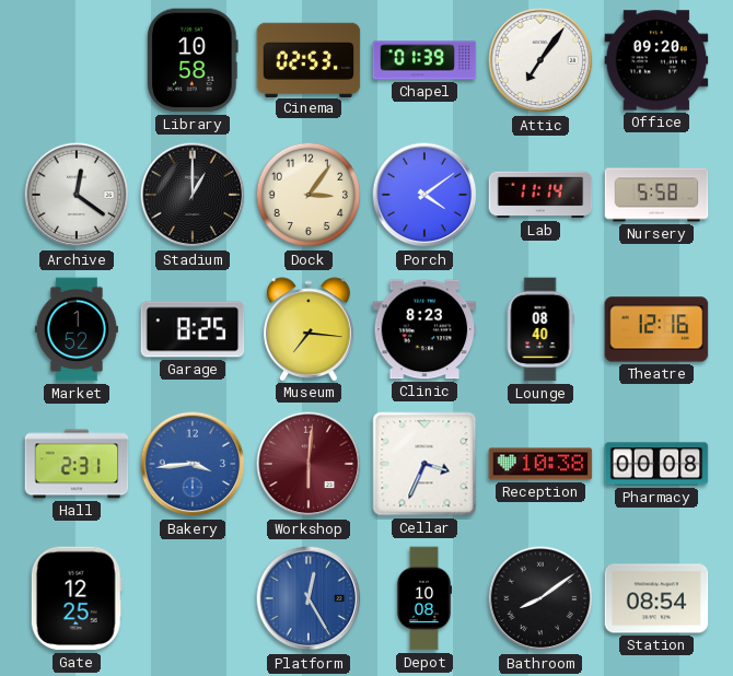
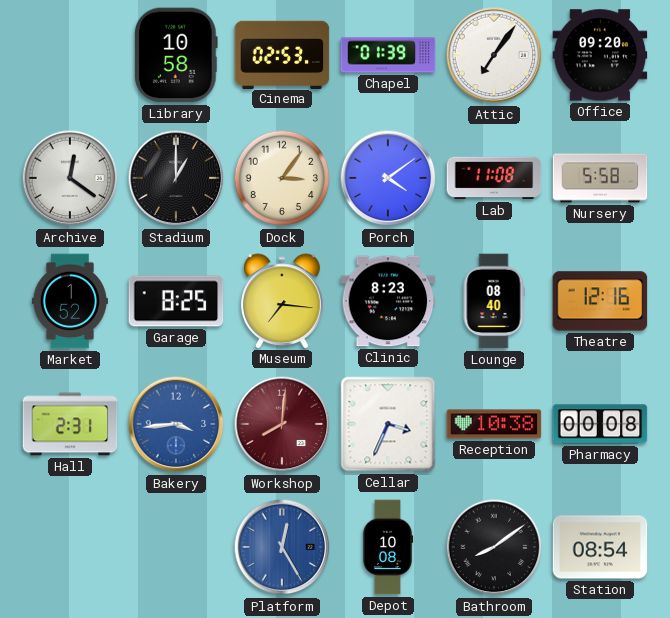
Lab: 11:14 -> 11:08 (494, 178)
Workshop: 6:01 -> 8:01 (282, 424)
Gate: 12:25 -> none (77, 598)
